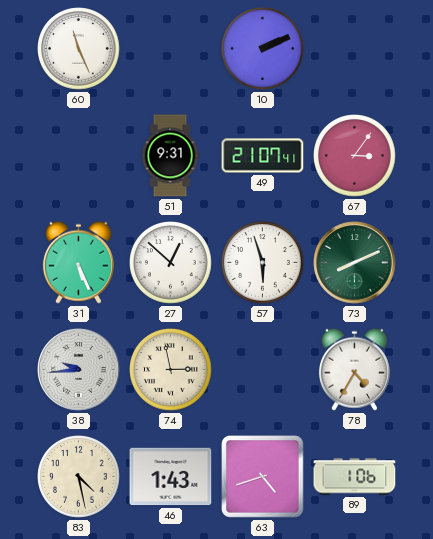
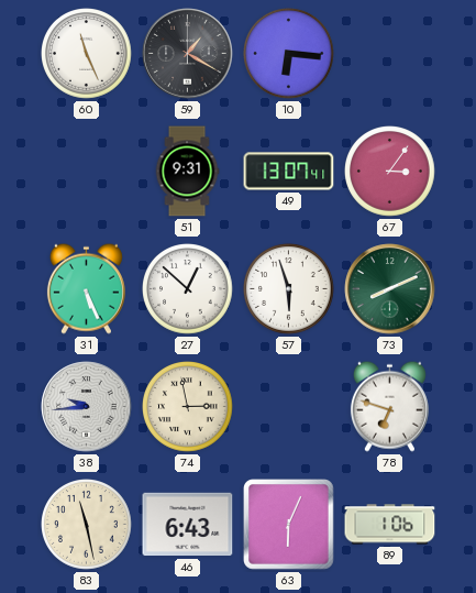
59: none -> 1:20 (188, 54)
10: 2:11 -> 6:16 (289, 54)
49: 21:07 -> 13:07 (289, 172)
78: 4:35 -> 6:48 (389, 406)
83: 4:28 -> 11:28 (87, 525)
46: 1:43 -> 6:43 (188, 525)
63: 4:42 -> 6:04 (289, 525)
